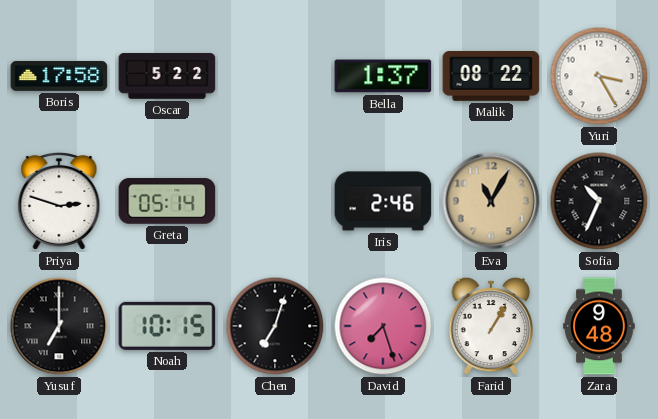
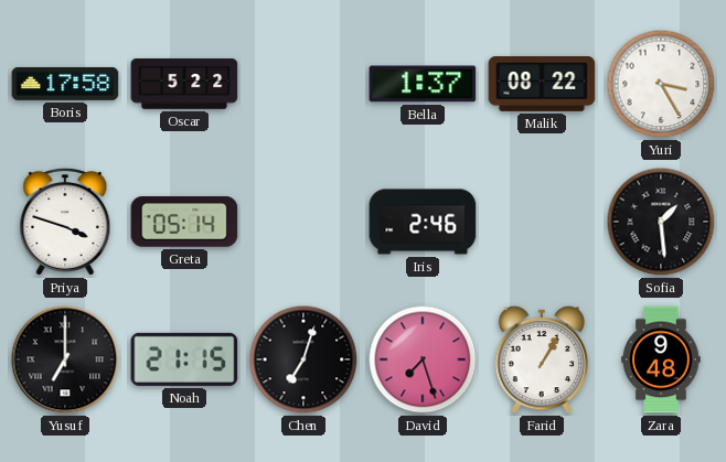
Priya: 2:48 -> 3:48 (65, 222)
Eva: 11:05 -> none (491, 201)
Sofia: 10:34 -> 1:29 (661, 222)
Noah: 10:15 -> 21:15 (184, 359)
